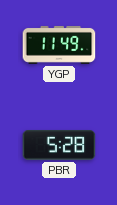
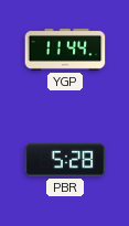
YGP: 11:49 -> 11:44 (65, 50)
